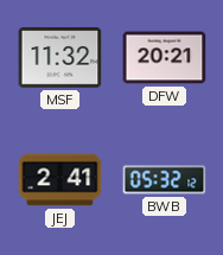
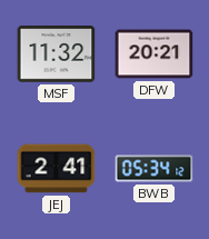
BWB: 05:32 -> 05:34 (155, 169)
